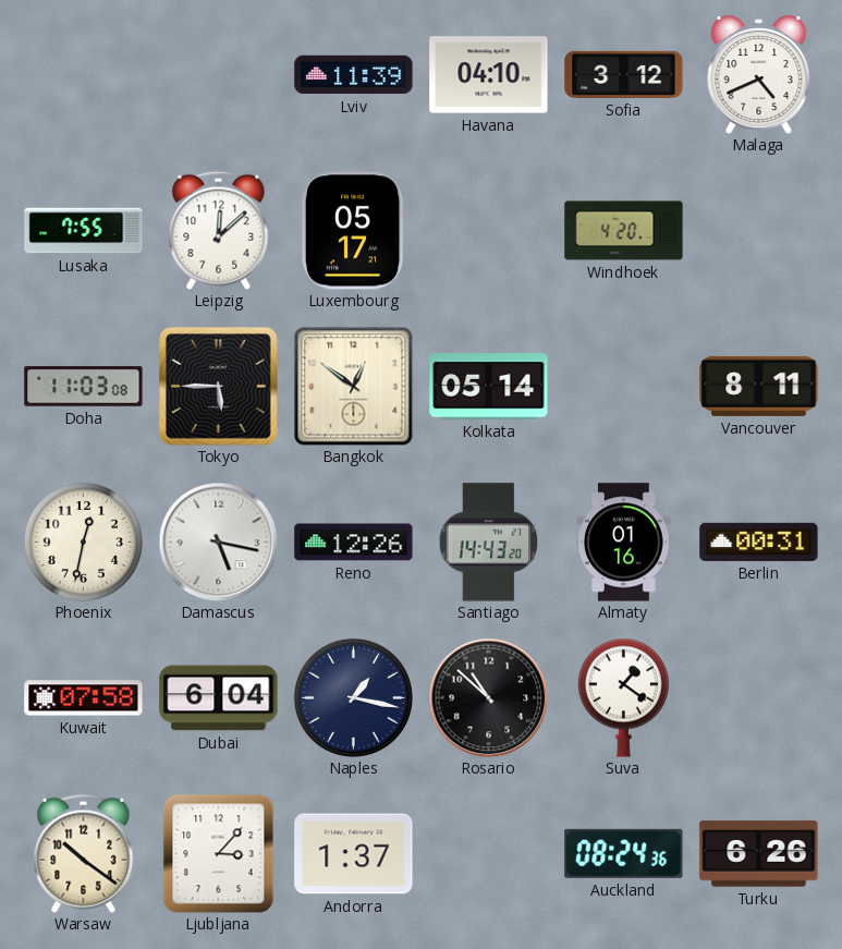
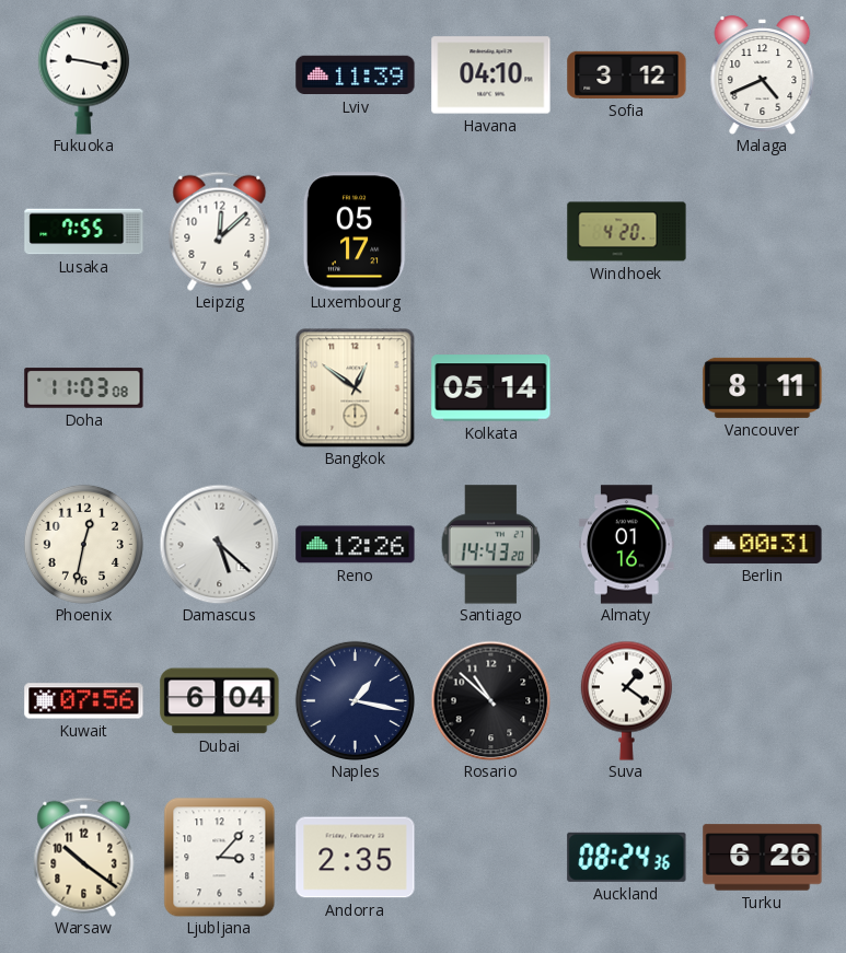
Fukuoka: none -> 9:17 (83, 74)
Tokyo: 5:45 -> none (218, 386)
Damascus: 5:17 -> 5:22 (219, 544)
Kuwait: 07:58 -> 07:56 (84, 701)
Andorra: 1:37 -> 2:35 (356, 858)
